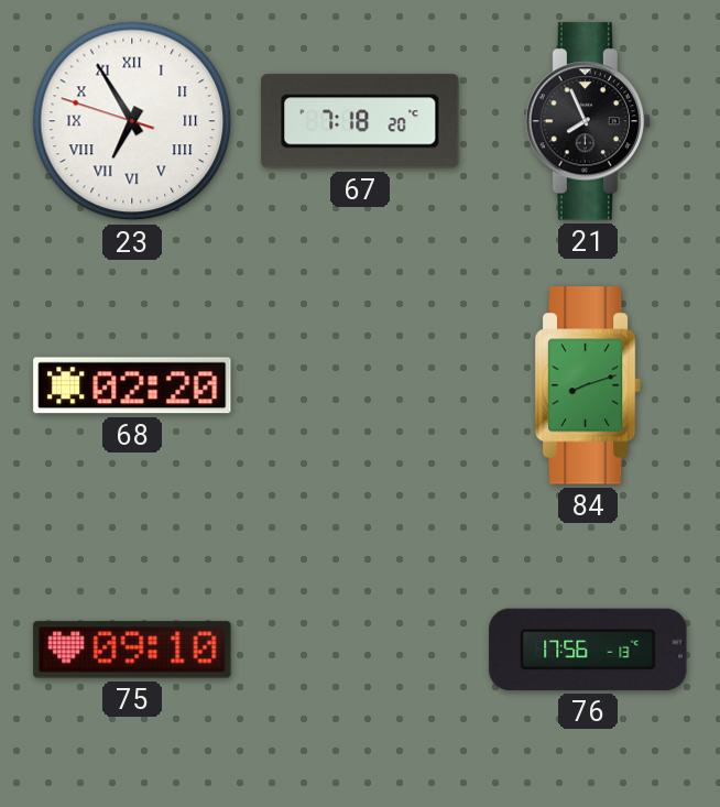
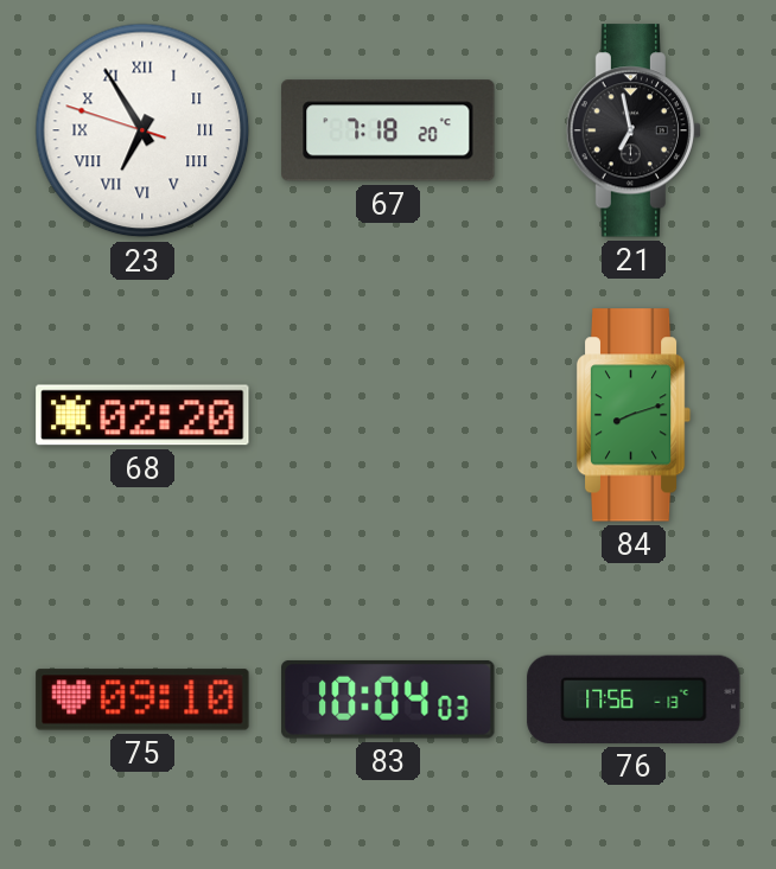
21: 7:56 -> 6:58 (632, 130)
83: none -> 10:04 (388, 699)
